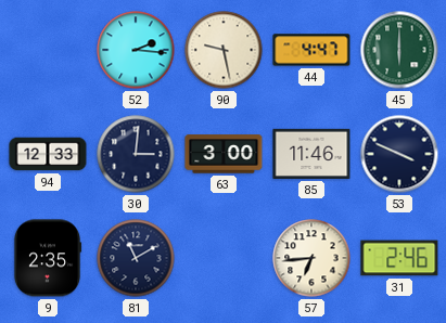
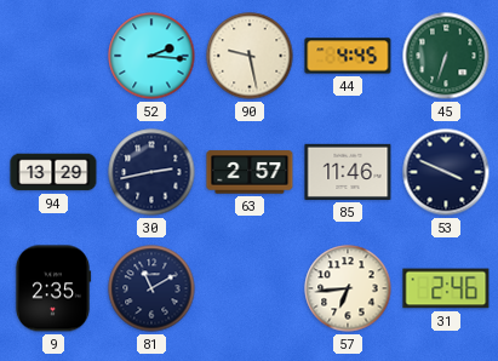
44: 4:47 -> 4:45 (348, 56)
45: 6:00 -> 6:33 (446, 56)
94: 12:33 -> 13:29 (53, 172)
30: 3:01 -> 2:43 (151, 172)
63: 3:00 -> 2:57 (250, 172)
